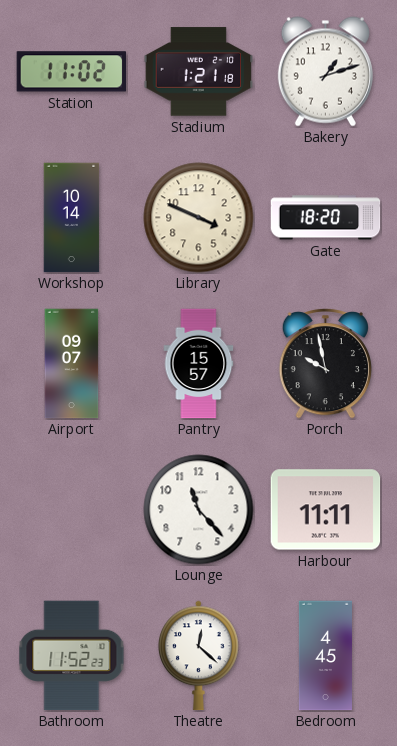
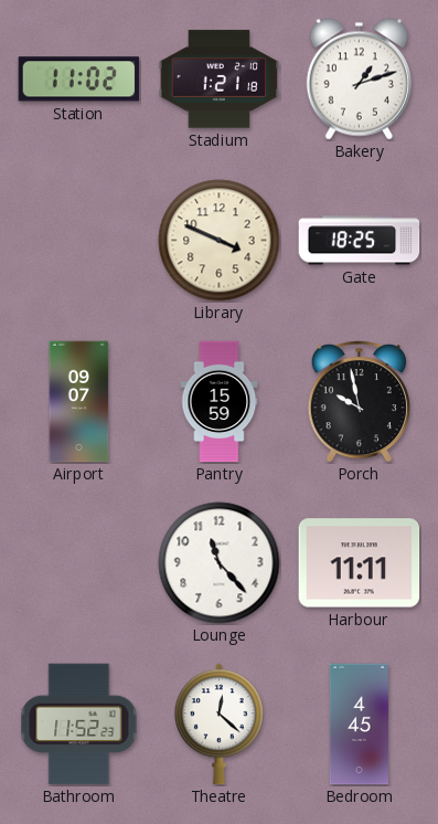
Workshop: 10:14 -> none (72, 218)
Gate: 18:20 -> 18:25 (360, 241)
Pantry: 15:57 -> 15:59 (220, 402)
